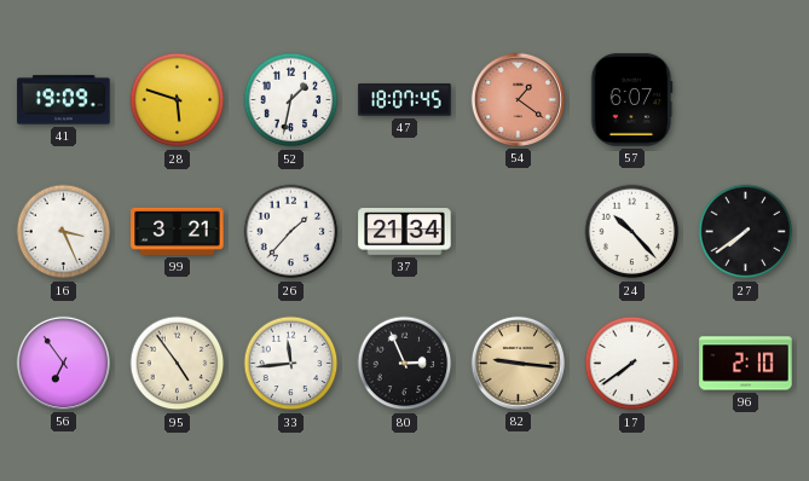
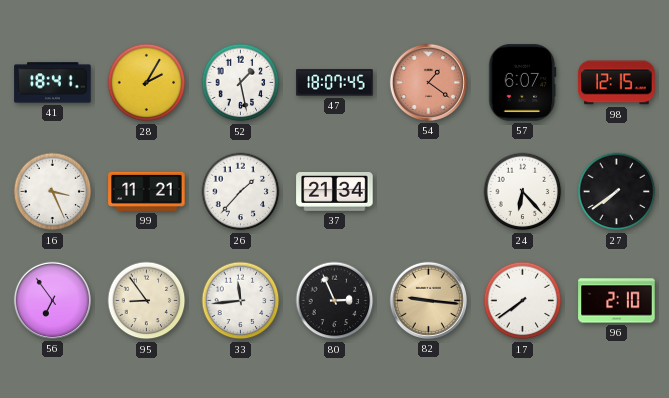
41: 19:09 -> 18:41 (53, 83)
28: 5:48 -> 2:05 (147, 83)
52: 1:32 -> 1:28 (241, 83)
98: none -> 12:15 (617, 83)
99: 3:21 -> 11:21 (147, 191)
24: 10:23 -> 6:23 (523, 192)
95: 4:54 -> 8:54 (147, 301)
